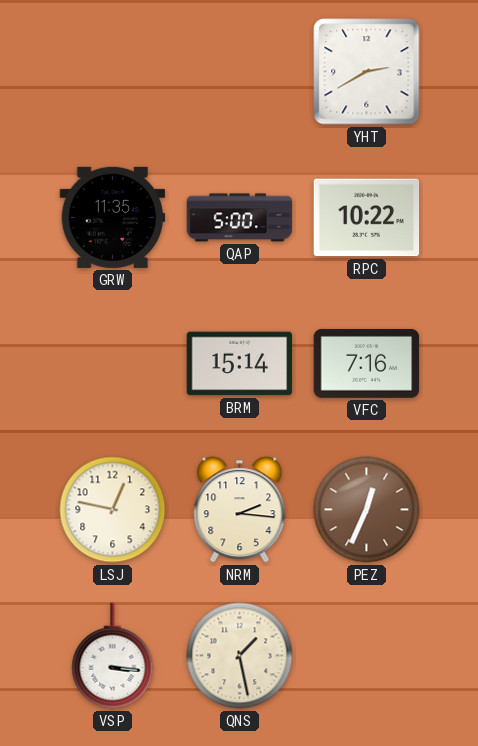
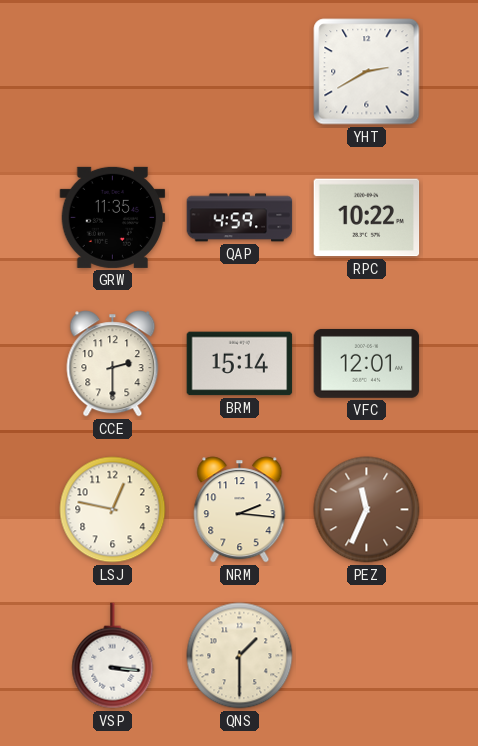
QAP: 5:00 -> 4:59 (240, 218)
CCE: none -> 2:30 (113, 364)
VFC: 7:16 -> 12:01 (367, 364)
PEZ: 12:34 -> 11:34 (367, 510)
QNS: 1:28 -> 1:30 (240, 656)
